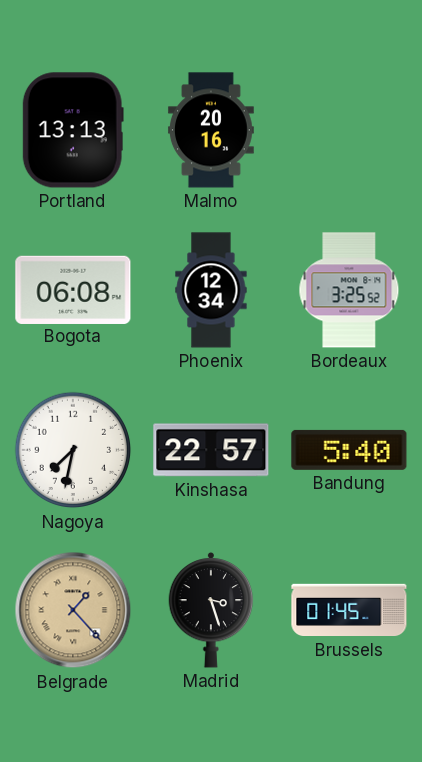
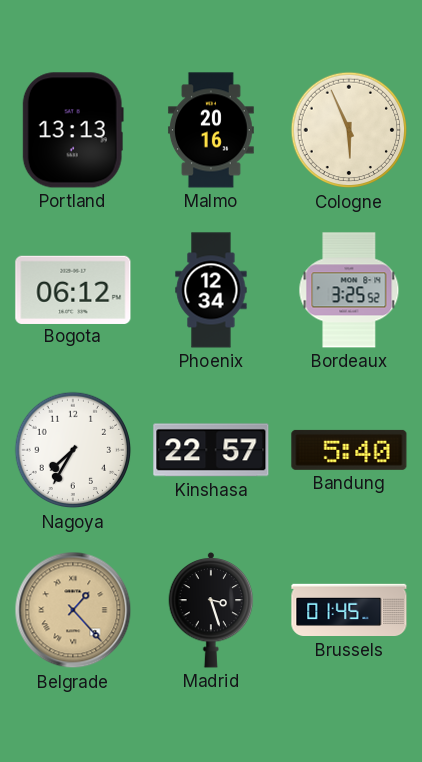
Cologne: none -> 5:56 (349, 130)
Bogota: 06:08 -> 06:12 (73, 289)
Nagoya: 7:32 -> 7:35 (73, 450)
